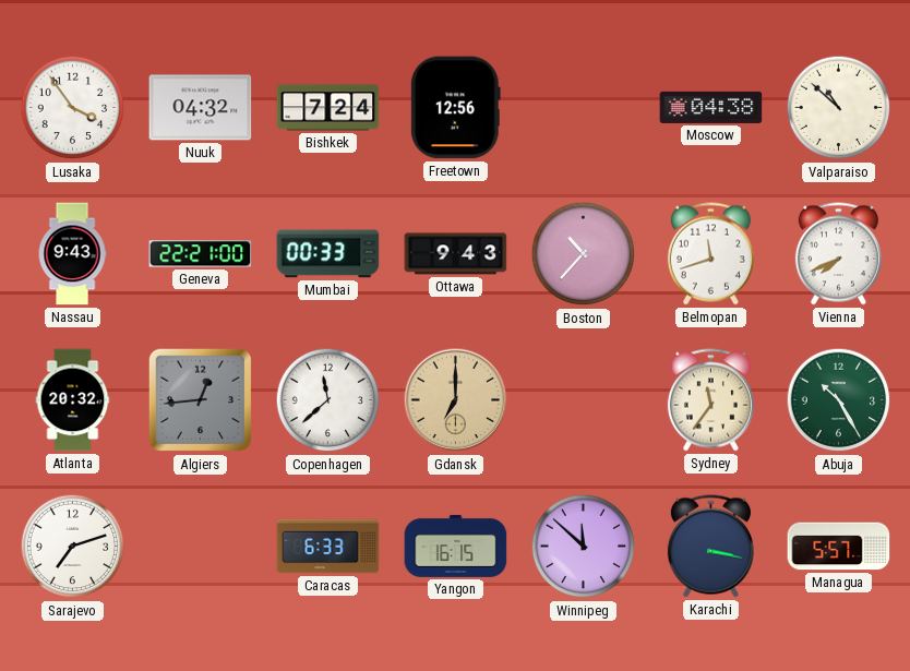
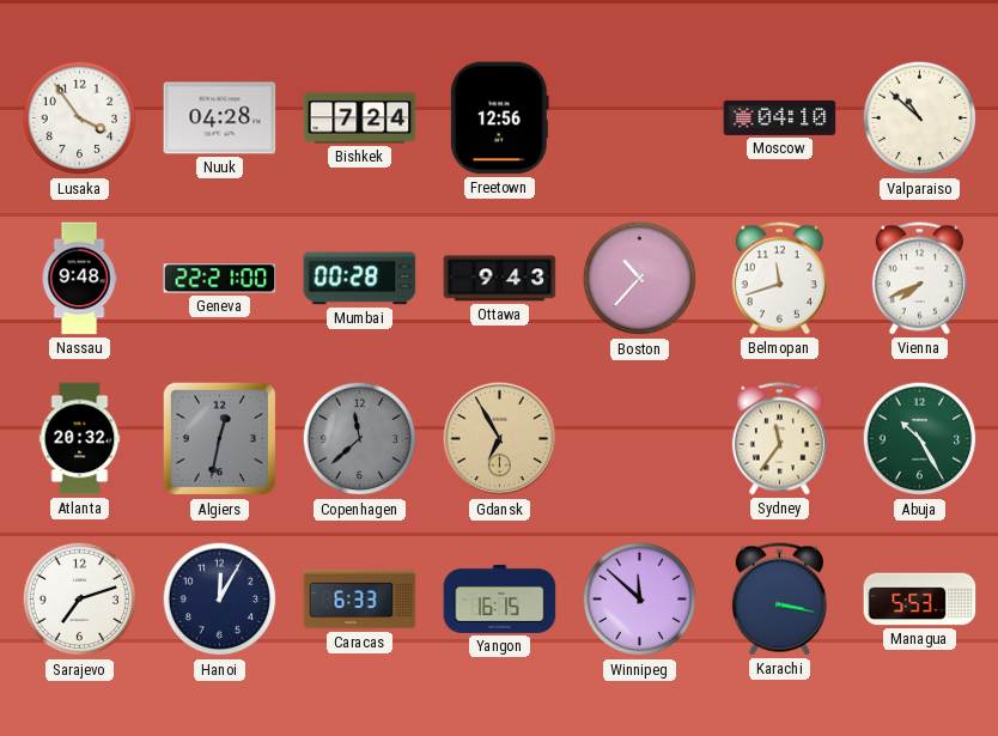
Nuuk: 04:32 -> 04:28 (220, 118)
Moscow: 04:38 -> 04:10 (780, 117)
Nassau: 9:43 -> 9:48 (79, 279)
Mumbai: 00:33 -> 00:28 (360, 279)
Algiers: 12:44 -> 12:32 (220, 439)
Copenhagen dial: white -> grey (360, 439)
Gdansk: 7:00 -> 6:55 (500, 439)
Hanoi: none -> 12:05 (220, 600)
Managua: 5:57 -> 5:53 (920, 600)
